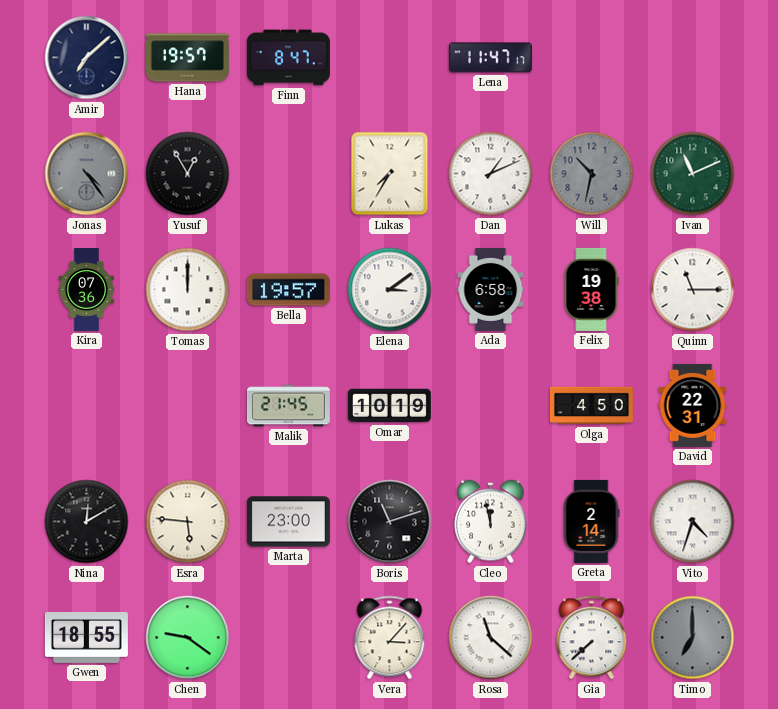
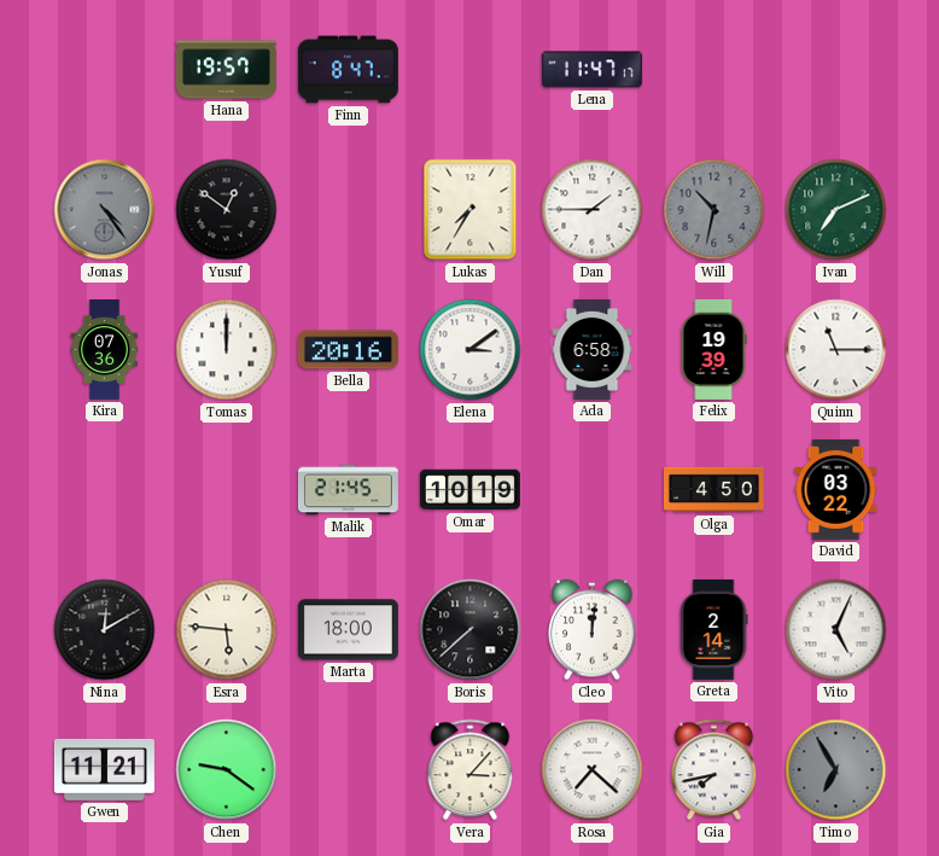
Amir: 7:08 -> none (87, 58)
Yusuf: 12:55 -> 12:51 (227, 210)
Dan: 1:11 -> 1:45 (593, 210)
Ivan: 11:11 -> 7:11 (836, 210)
Bella: 19:57 -> 20:16 (348, 350)
Felix: 19:38 -> 19:39 (713, 349)
David: 22:31 -> 03:22 (836, 489)
Marta: 23:00 -> 18:00 (348, 630)
Boris: 11:12 -> 7:38 (471, 630)
Cleo: 11:58 -> 12:01 (593, 630)
Vito: 4:33 -> 5:04 (836, 630)
Gwen: 18:55 -> 11:21 (104, 769)
Rosa: 11:22 -> 7:22 (593, 770)
Gia: 7:38 -> 7:43 (715, 770)
Timo: 7:00 -> 6:55 (836, 770)
